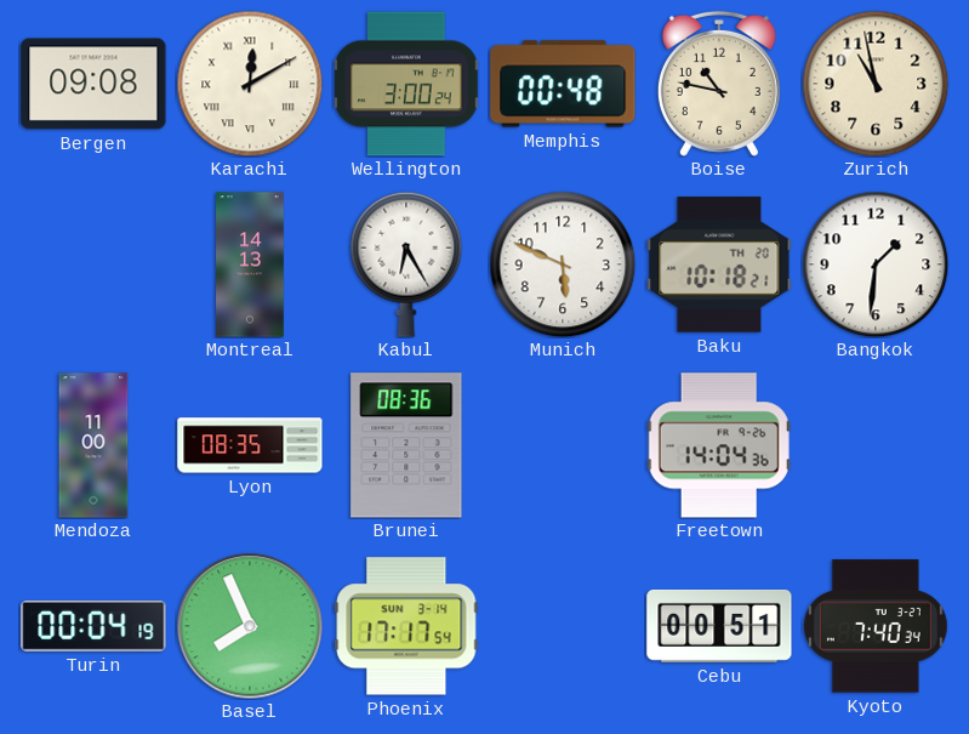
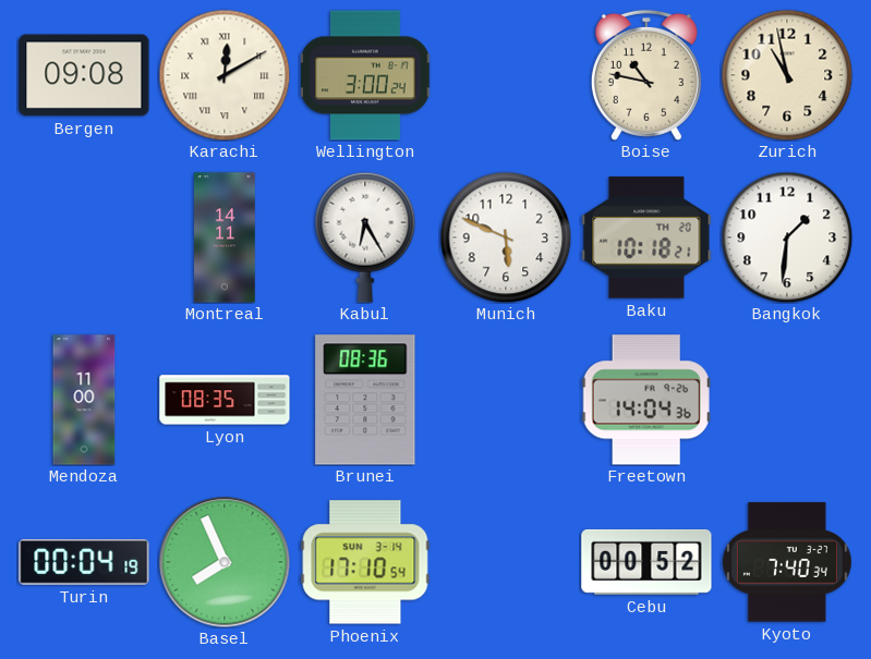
Memphis: 00:48 -> none (563, 84)
Montreal: 14:13 -> 14:11 (225, 237)
Phoenix: 17:17 -> 17:10 (365, 562)
Cebu: 00:51 -> 00:52 (646, 562)
